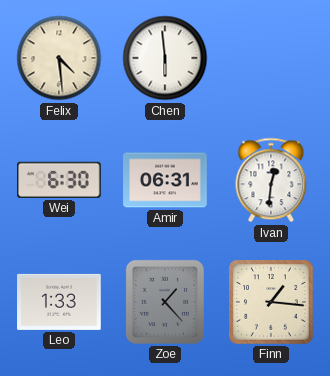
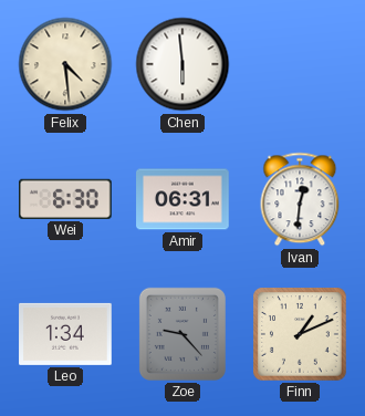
Leo: 1:33 -> 1:34 (65, 334)
Zoe: 1:23 -> 9:23 (182, 334)
Finn: 1:16 -> 1:11 (301, 335)
